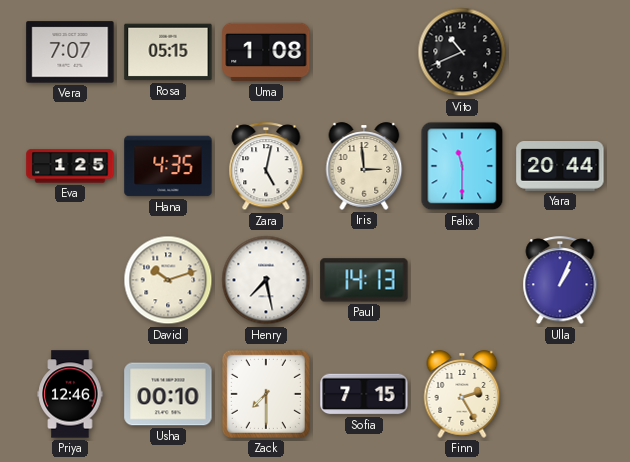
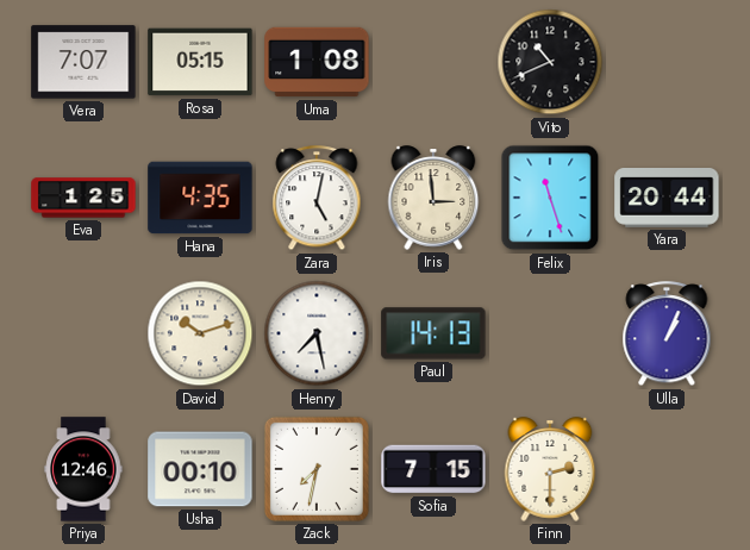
Felix: 11:30 -> 11:27 (550, 198)
Zack: 7:30 -> 7:32 (317, 469)
Finn: 2:25 -> 2:30 (550, 469)
